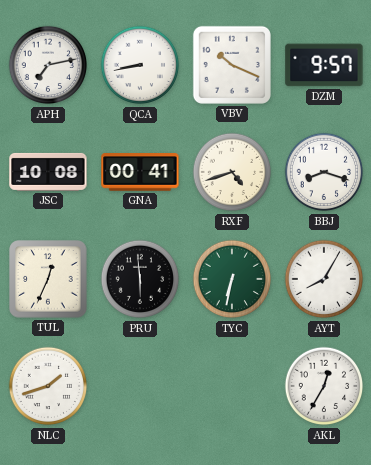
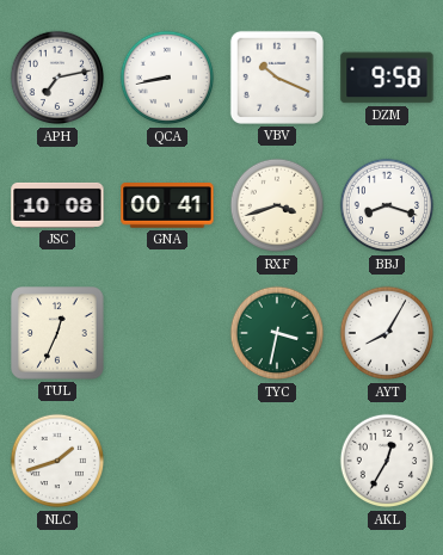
DZM: 9:57 -> 9:58 (387, 78)
RXF: 4:42 -> 3:42 (277, 205)
PRU: 5:59 -> none (140, 279)
TYC: 6:32 -> 3:32 (277, 333)
